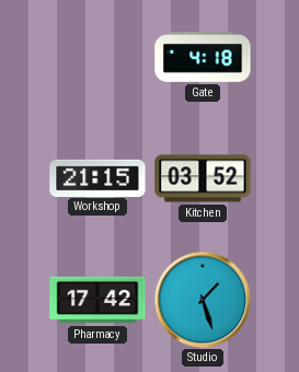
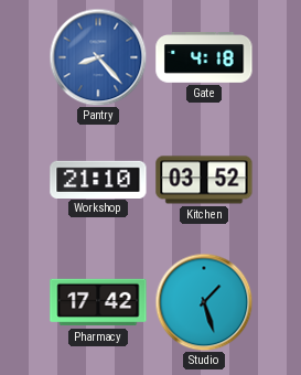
Pantry: none -> 8:23 (98, 57)
Workshop: 21:15 -> 21:10 (98, 179)
